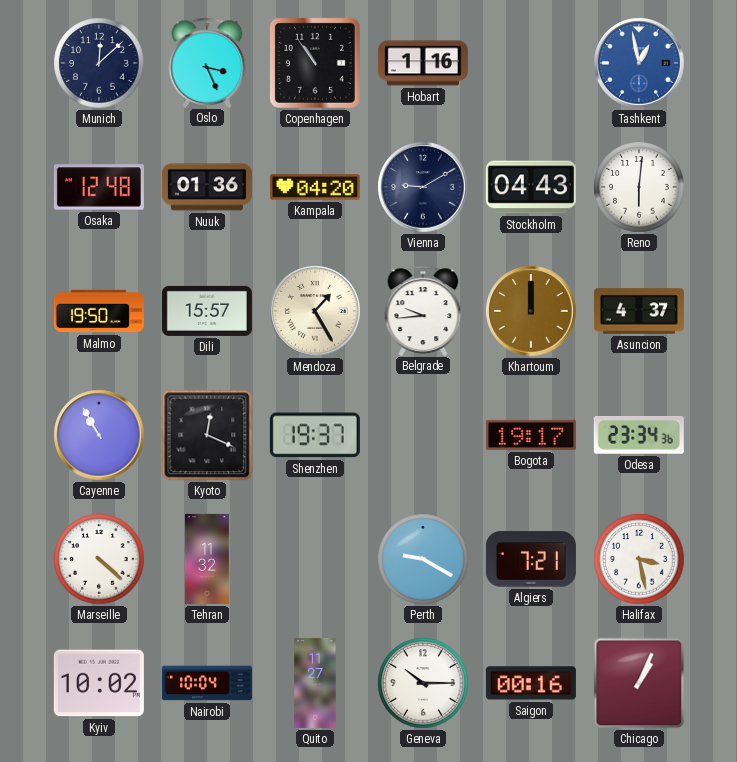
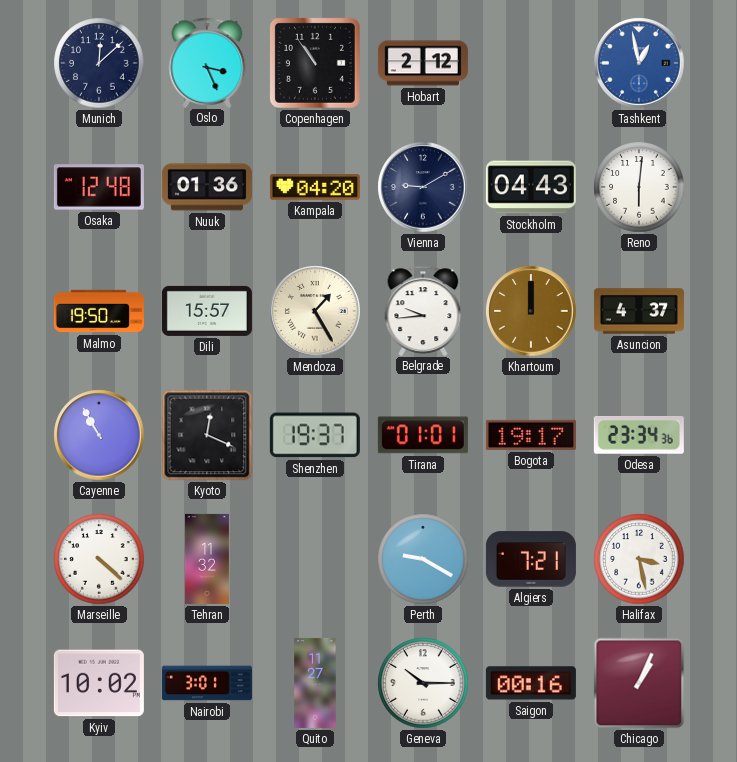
Hobart: 1:16 -> 2:12 (423, 63)
Tirana: none -> 01:01 (423, 435)
Nairobi: 10:04 -> 3:01 (207, 683)
